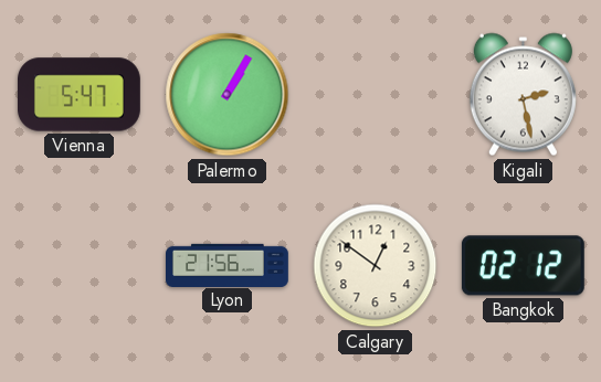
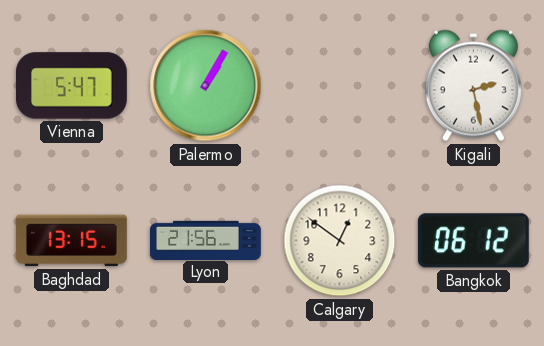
Baghdad: none -> 13:15 (71, 241)
Bangkok: 02:12 -> 06:12 (473, 241)
